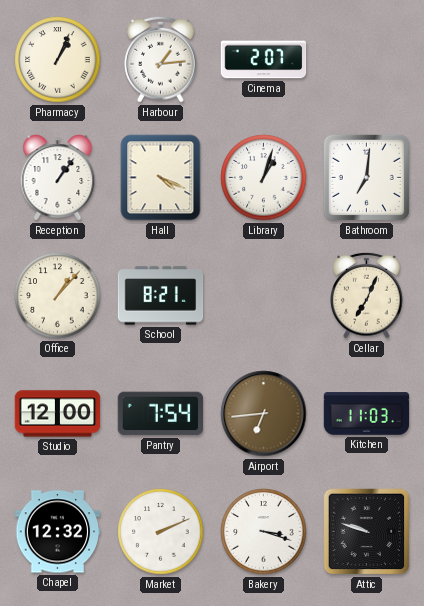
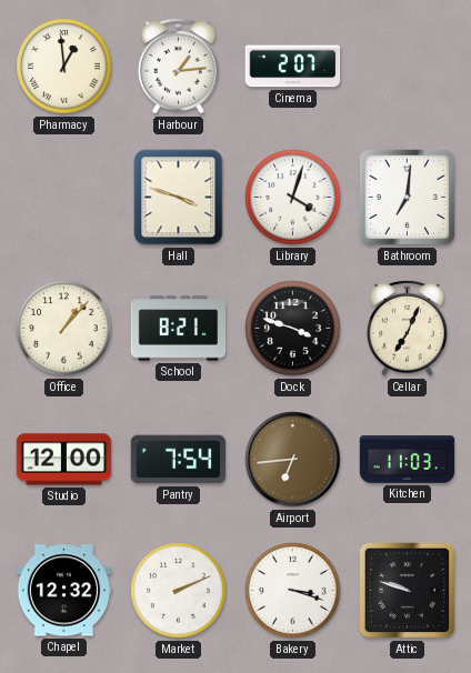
Pharmacy: 1:04 -> 12:59 (64, 67)
Reception: 1:06 -> none (58, 178)
Hall: 4:19 -> 3:48 (179, 198)
Library: 1:03 -> 4:03 (293, 198)
Dock: none -> 3:48 (293, 329)
